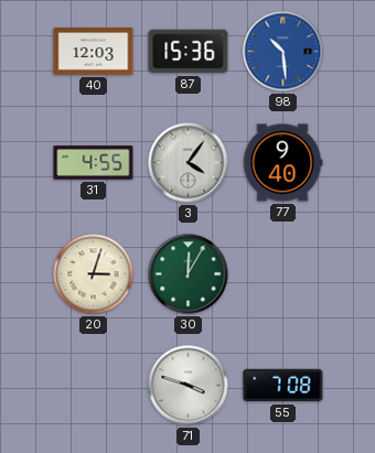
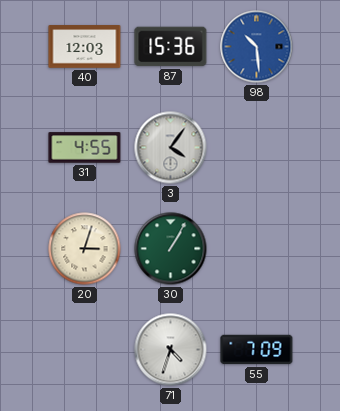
77: 9:40 -> none (282, 163)
30: 12:05 -> 1:05 (171, 249)
71: 3:48 -> 4:33 (171, 350)
55: 7:08 -> 7:09 (257, 350)
